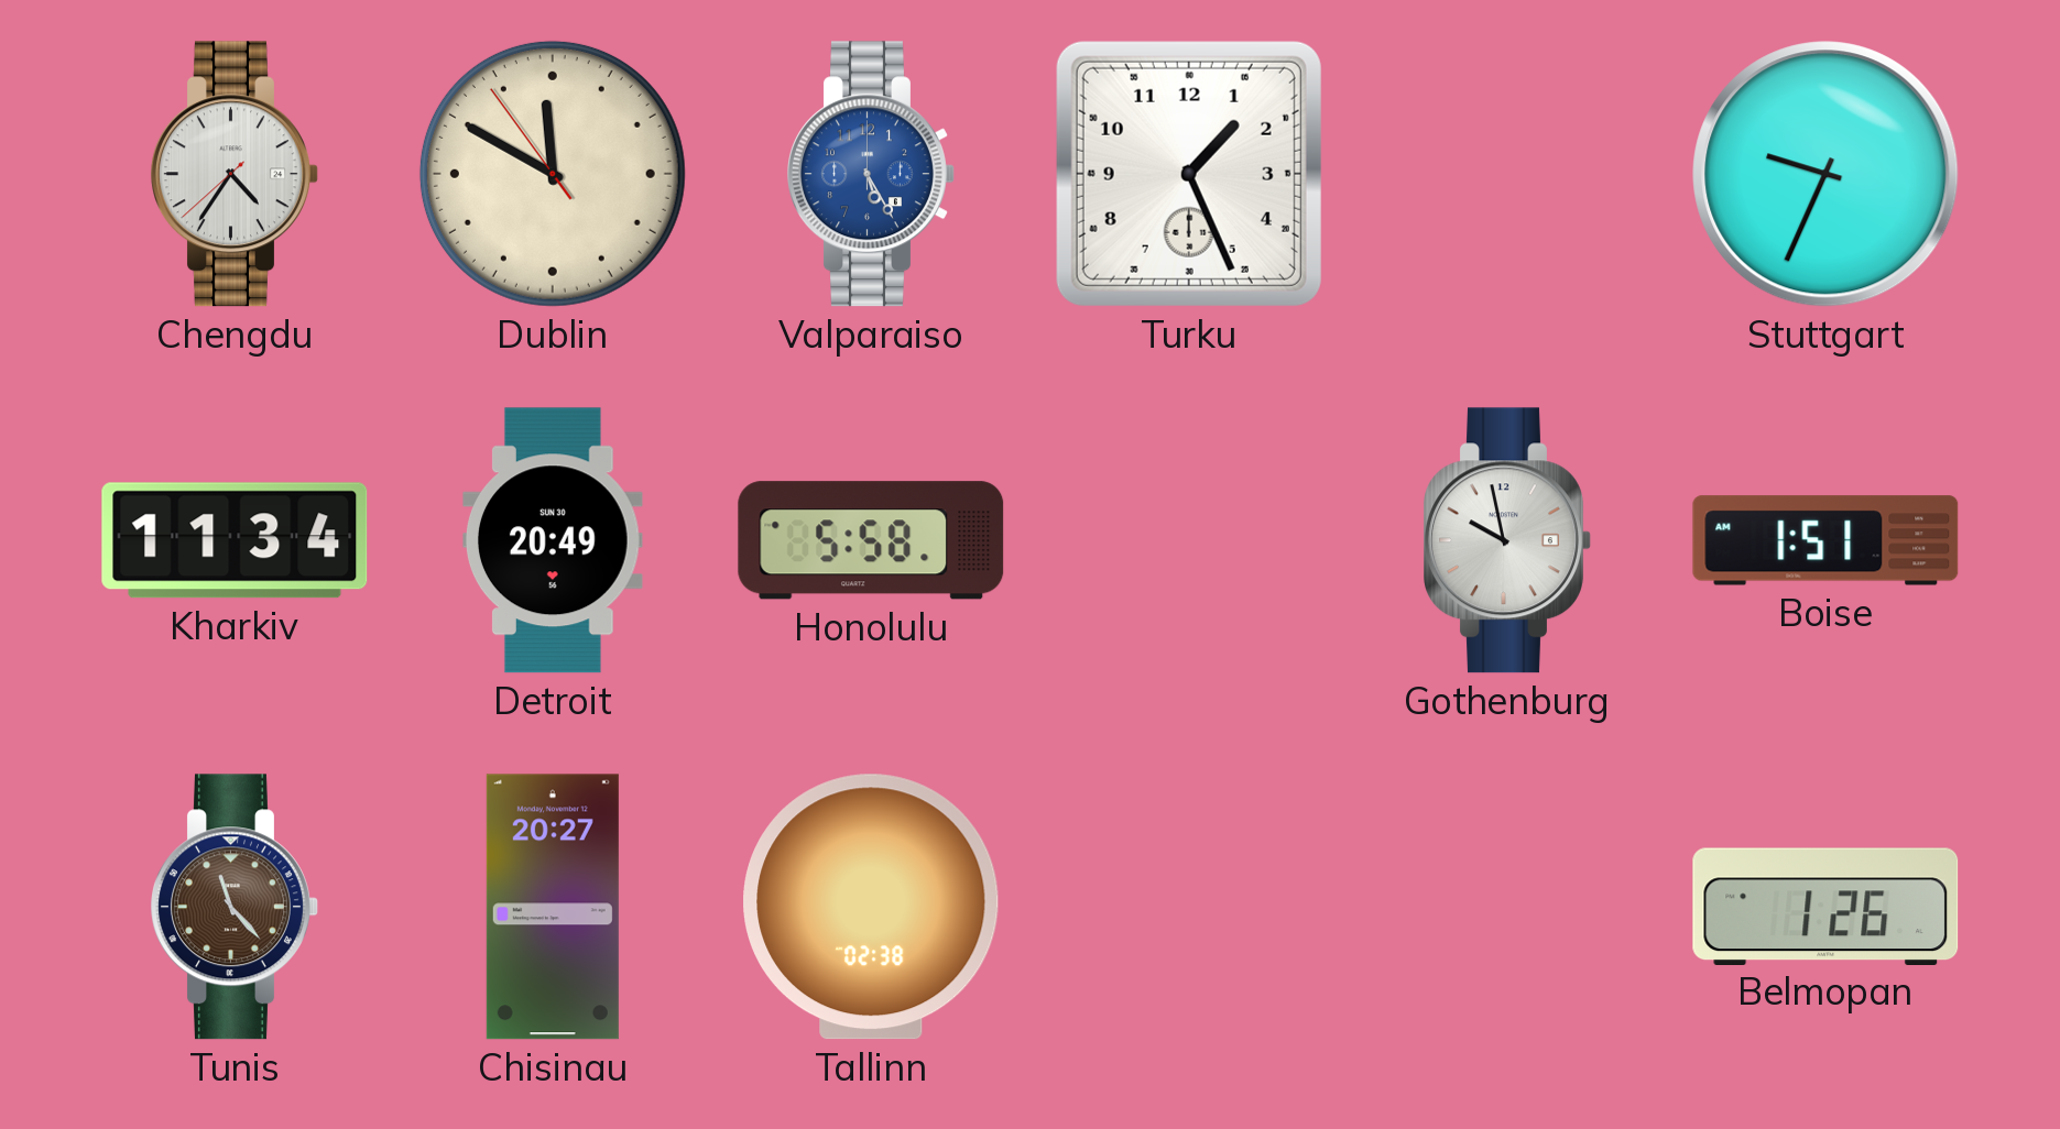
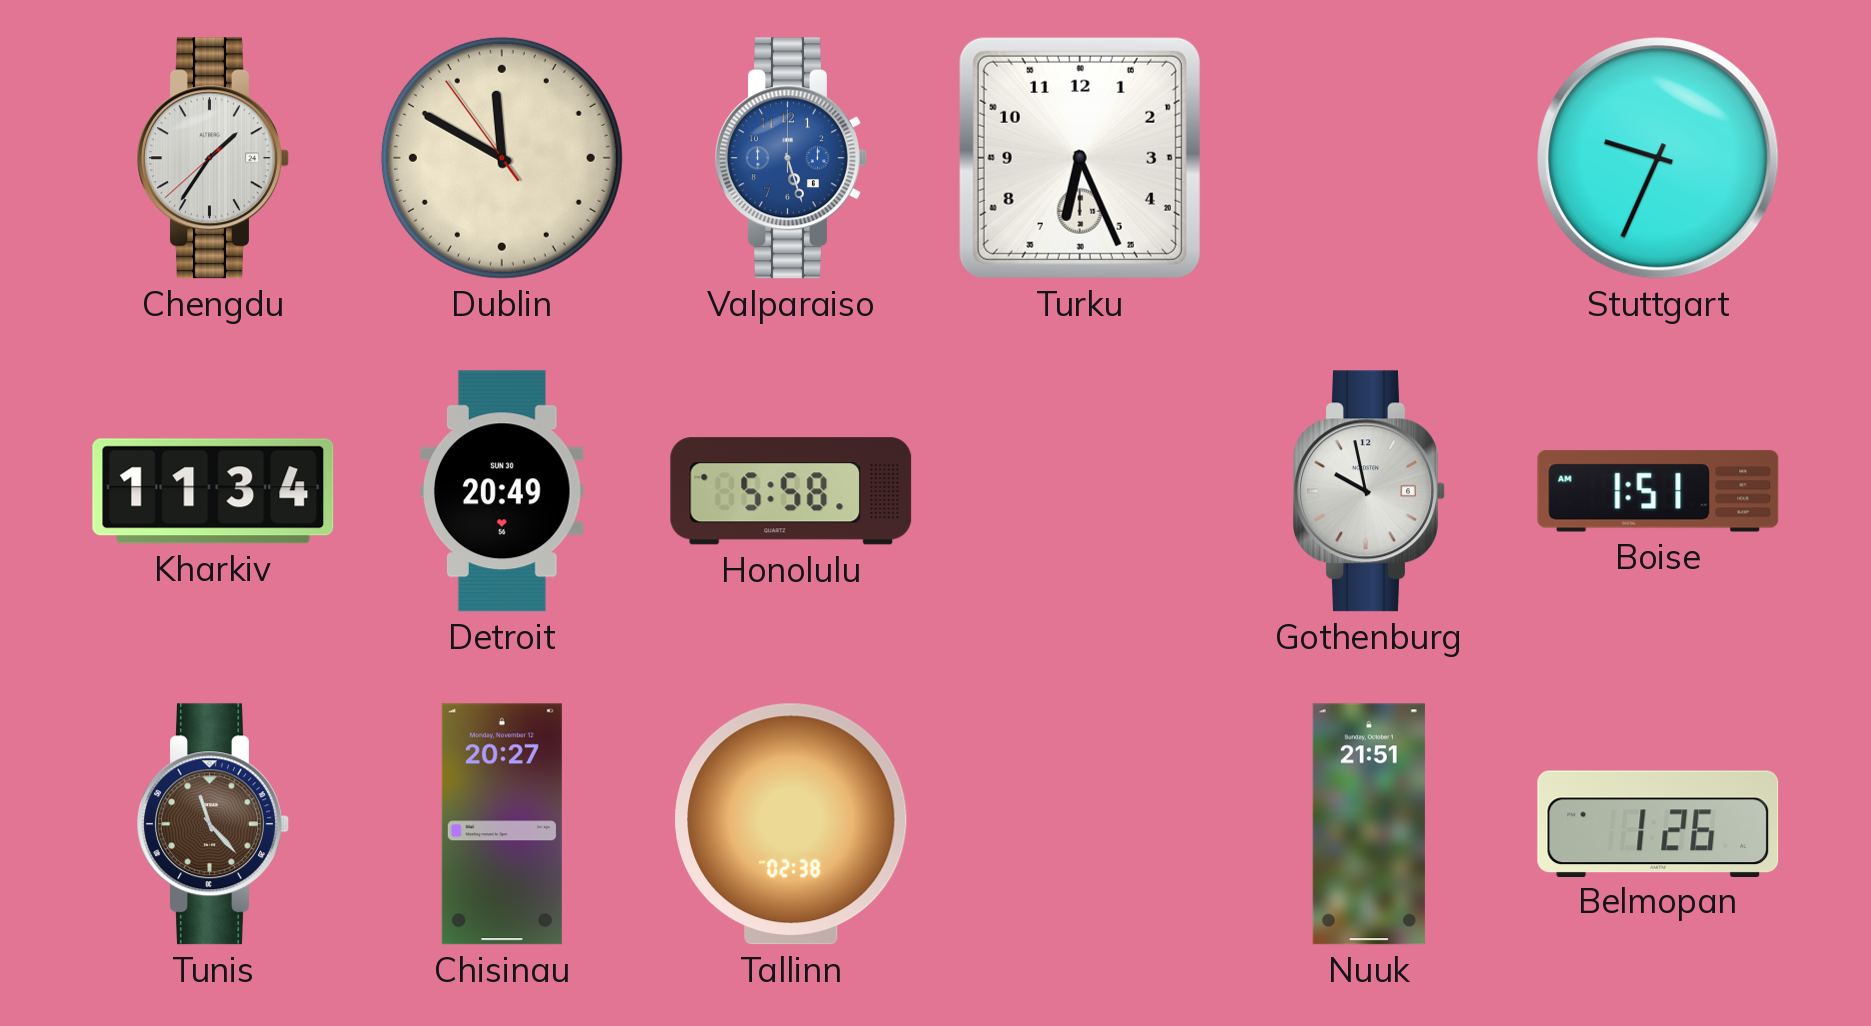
Chengdu: 4:35 -> 1:35 (213, 158)
Valparaiso: 5:25 -> 5:27 (791, 158)
Turku: 1:26 -> 6:26 (1080, 158)
Nuuk: none -> 21:51 (1369, 824)
